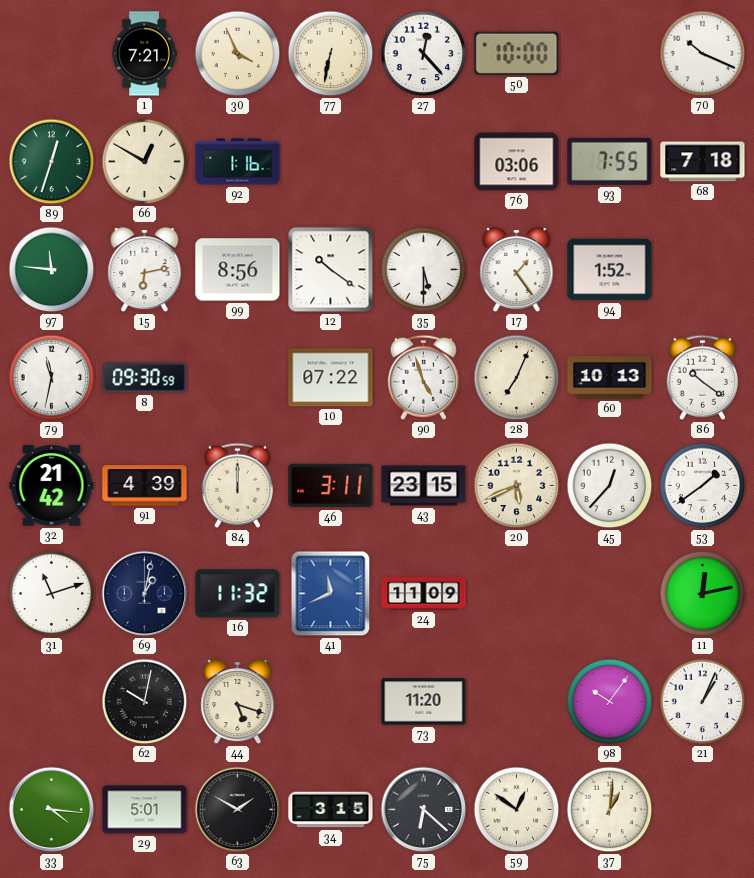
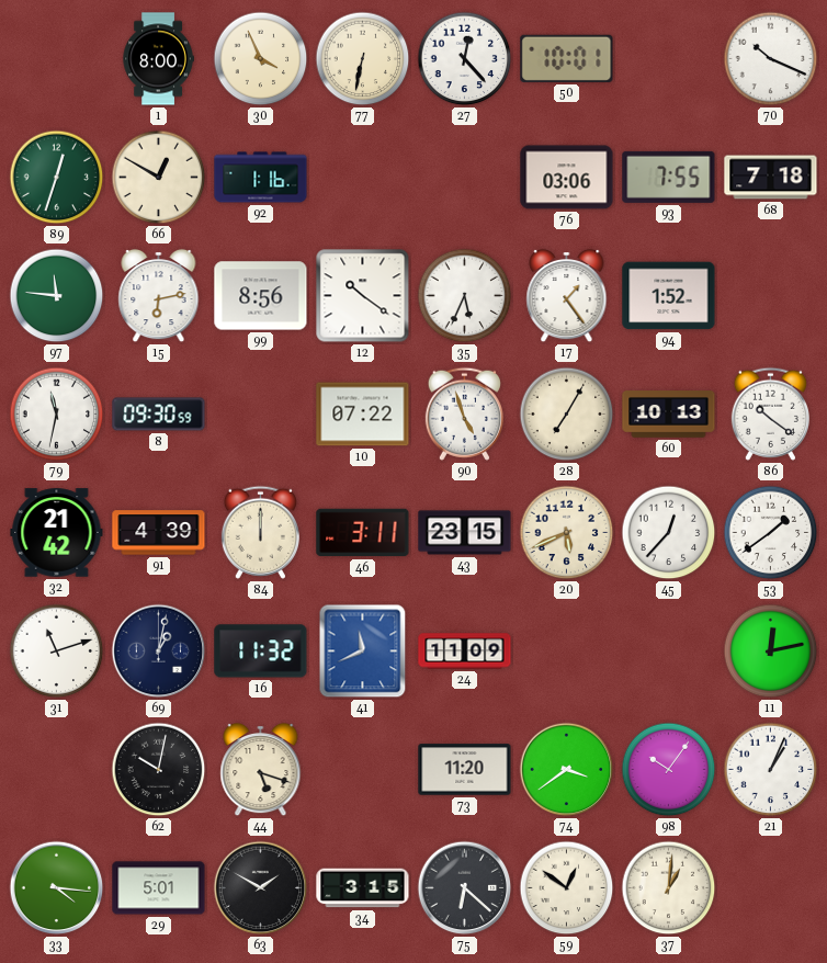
1: 7:21 -> 8:00 (158, 59)
50: 10:00 -> 10:01 (567, 58)
35: 5:30 -> 5:34 (465, 296)
28: 7:04 -> 7:05 (567, 415)
74: none -> 3:39 (567, 770)
